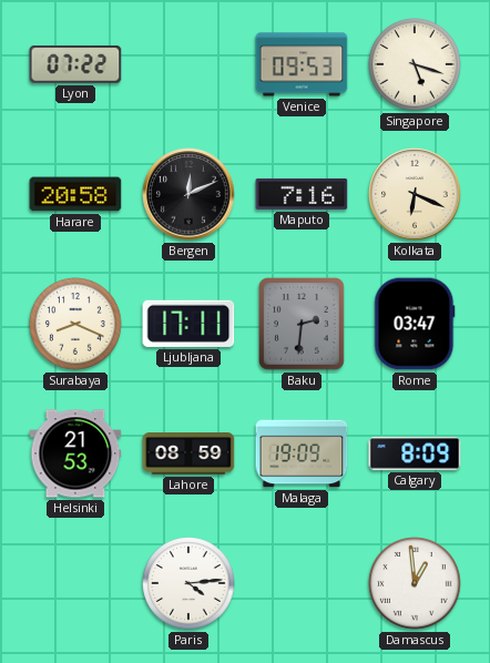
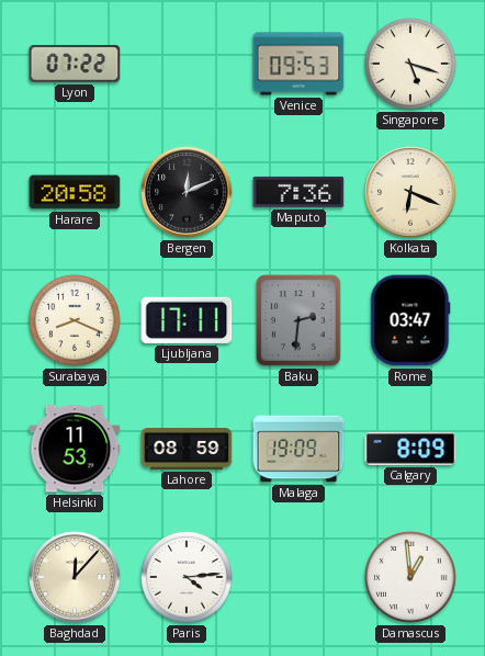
Maputo: 7:16 -> 7:36 (298, 192)
Helsinki: 21:53 -> 11:53 (75, 449)
Baghdad: none -> 12:07 (75, 577)
